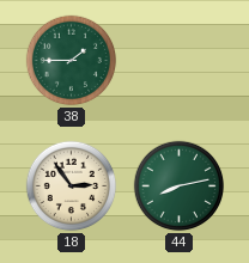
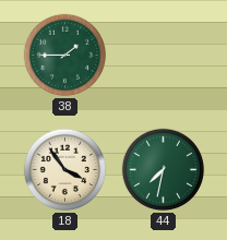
18: 2:54 -> 3:54 (65, 170)
44: 8:13 -> 7:32 (164, 170)
